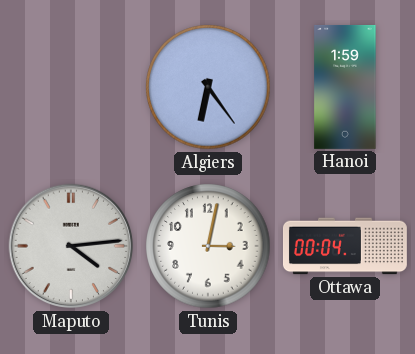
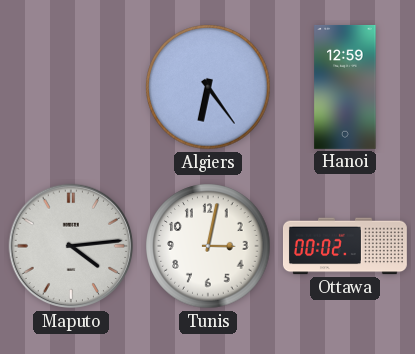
Hanoi: 1:59 -> 12:59 (345, 87)
Ottawa: 00:04 -> 00:02 (345, 246)
